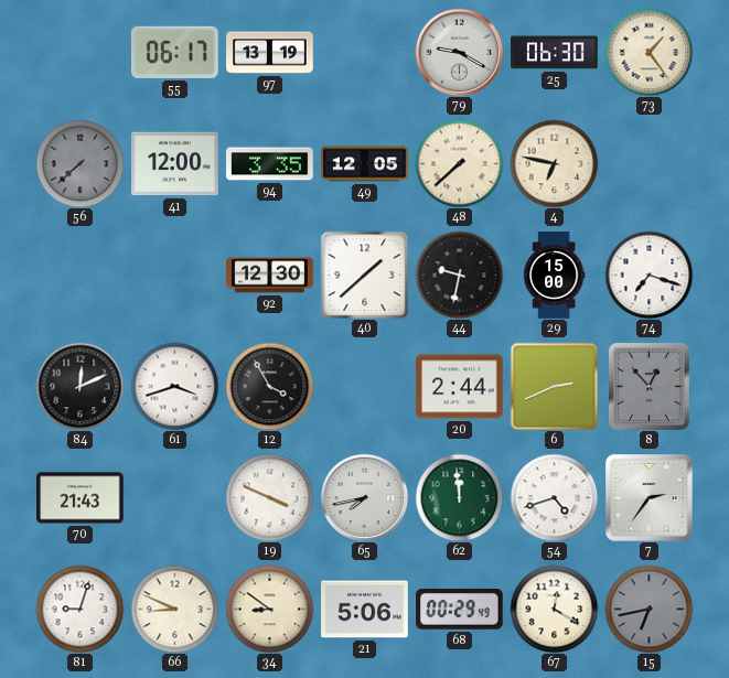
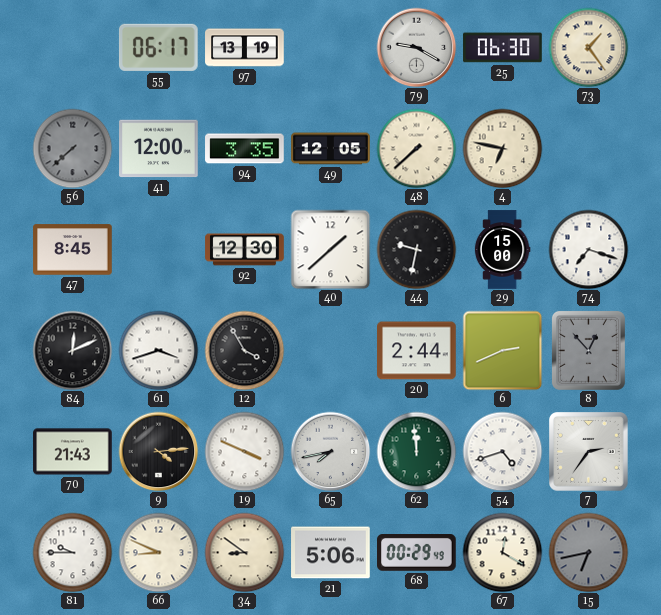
47: none -> 8:45 (73, 250)
9: none -> 4:14 (158, 451)
81: 9:03 -> 9:45 (72, 552)
